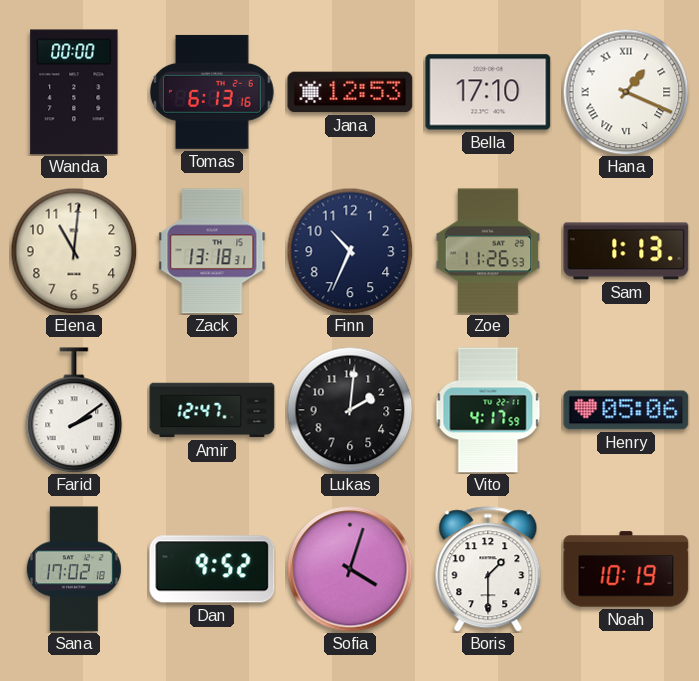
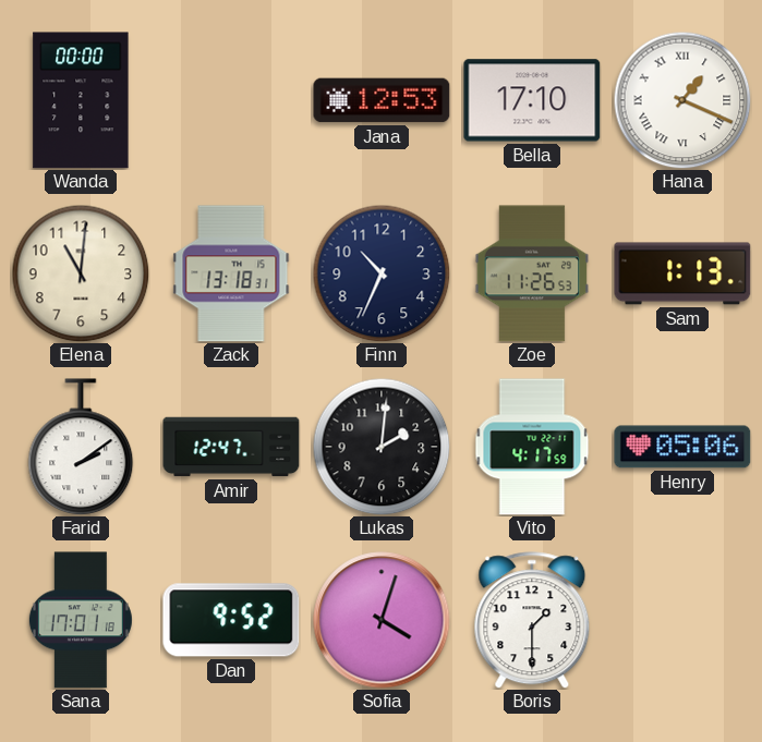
Tomas: 6:13 -> none (213, 92)
Sana: 17:02 -> 17:01 (81, 620)
Noah: 10:19 -> none (626, 569)
